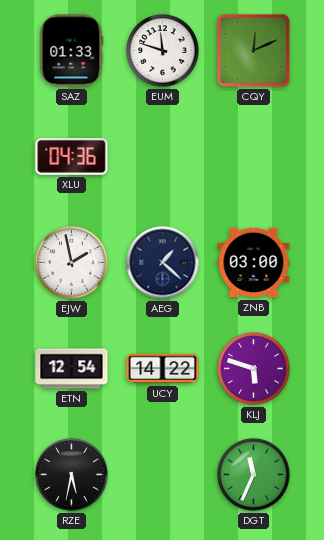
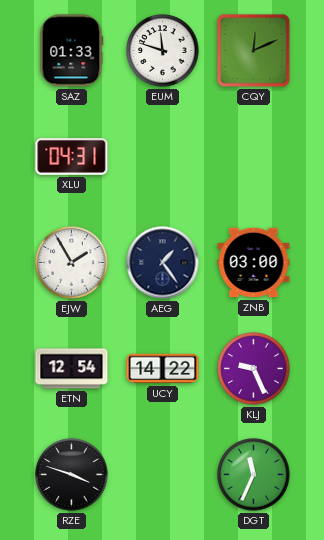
XLU: 04:36 -> 04:31 (72, 157)
EJW: 1:58 -> 1:55 (72, 263)
AEG: 1:22 -> 1:24 (163, 263)
KLJ: 5:48 -> 9:26 (254, 369)
RZE: 5:32 -> 3:48 (72, 475)
